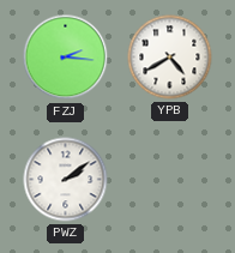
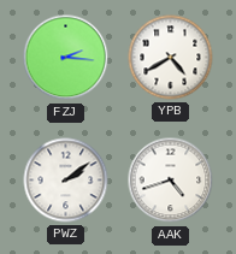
AAK: none -> 4:42 (171, 181)
